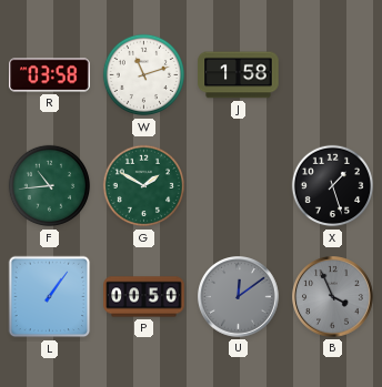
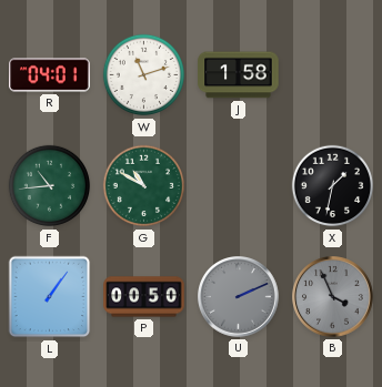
R: 03:58 -> 04:01 (50, 75)
G: 1:50 -> 10:50 (144, 186)
X: 1:27 -> 1:32 (333, 186)
U: 12:09 -> 2:11 (239, 297)
